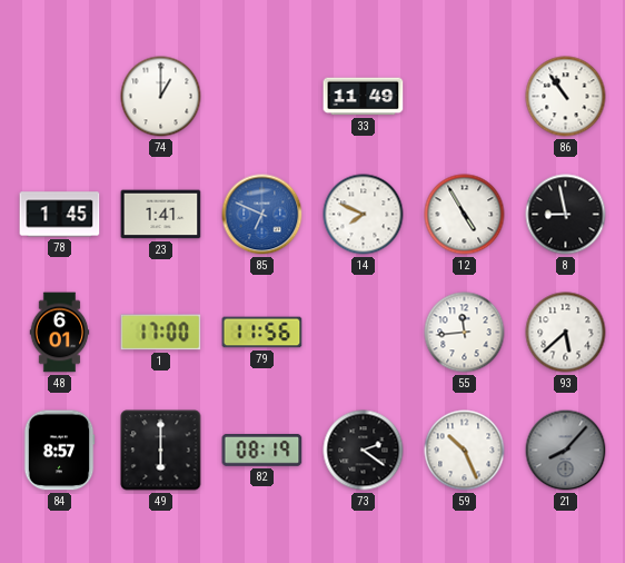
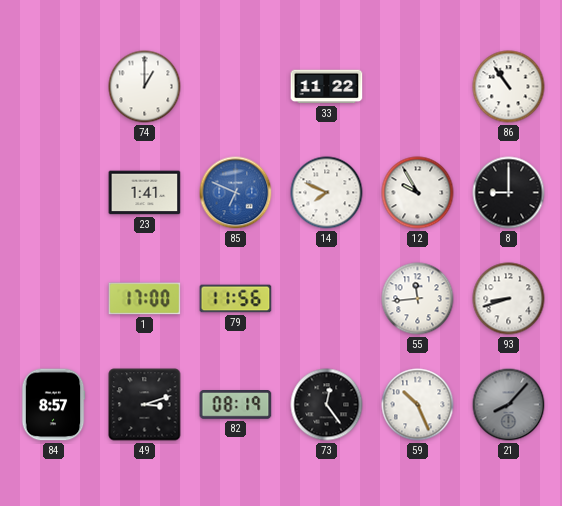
33: 11:49 -> 11:22 (327, 87)
78: 1:45 -> none (60, 215)
12: 4:55 -> 9:55 (418, 193)
8: 8:58 -> 9:00 (509, 193)
48: 6:01 -> none (60, 333)
93: 5:38 -> 8:42 (509, 299)
49: 6:00 -> 3:12 (145, 405)
73: 2:21 -> 12:24 (327, 405)
